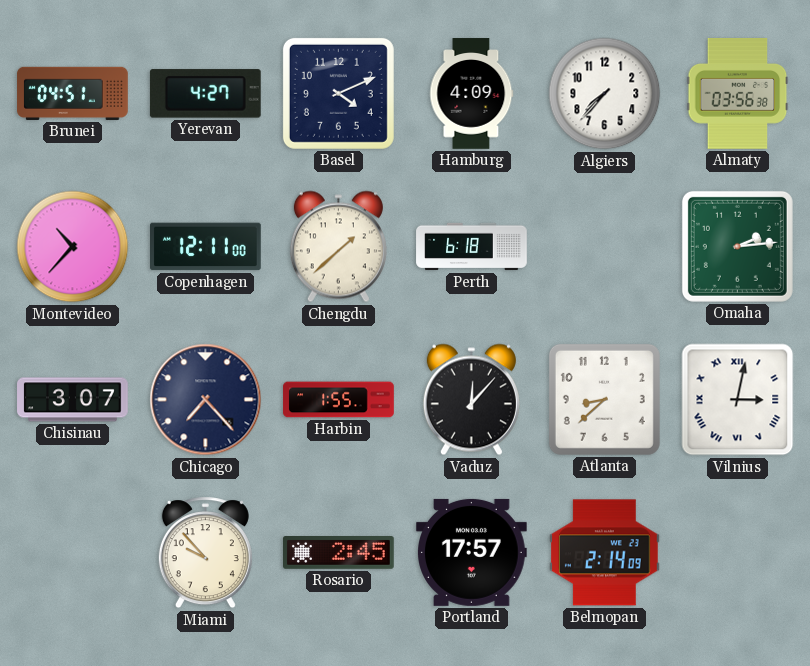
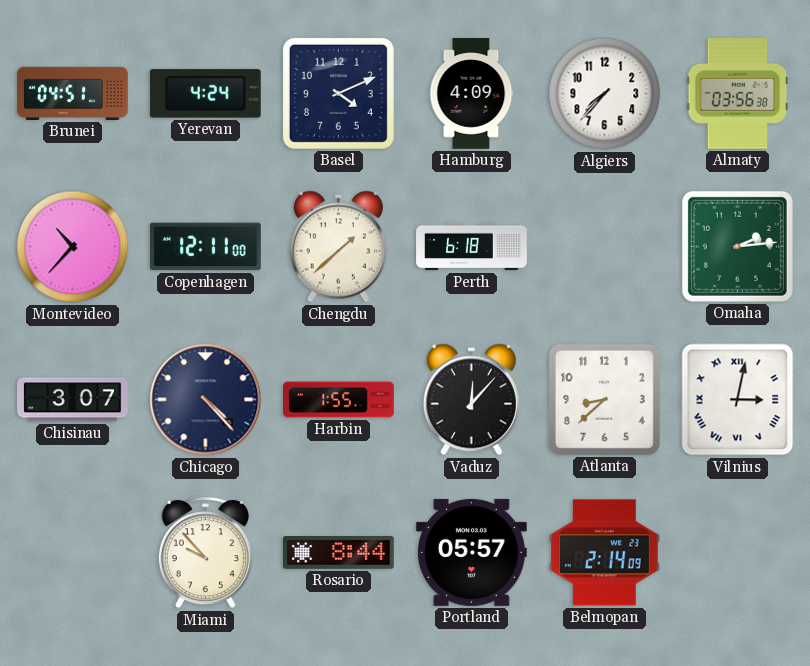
Yerevan: 4:27 -> 4:24 (205, 94)
Chicago: 7:23 -> 4:23 (206, 400)
Rosario: 2:45 -> 8:44 (339, 553)
Portland: 17:57 -> 05:57 (472, 552)
